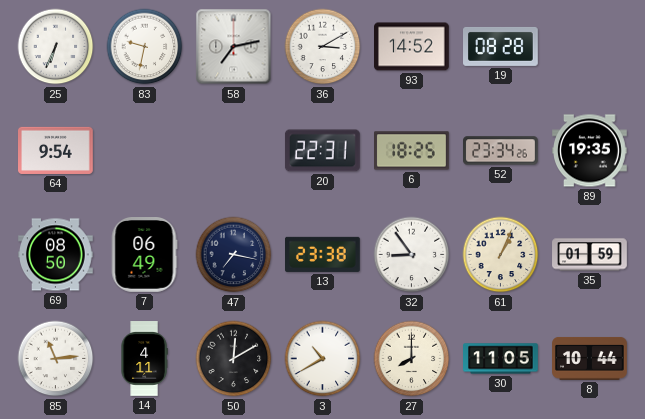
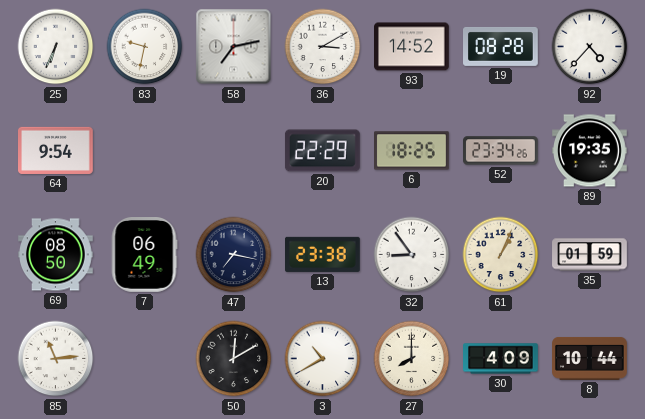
92: none -> 4:37 (590, 47)
20: 22:31 -> 22:29 (322, 151)
14: 4:11 -> none (144, 359)
30: 11:05 -> 4:09 (501, 359)
